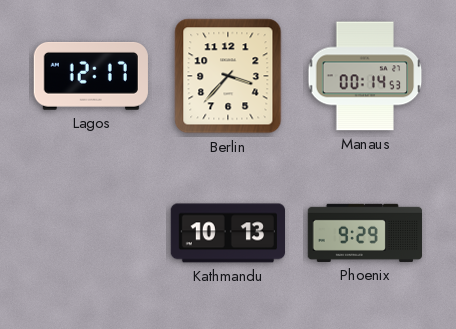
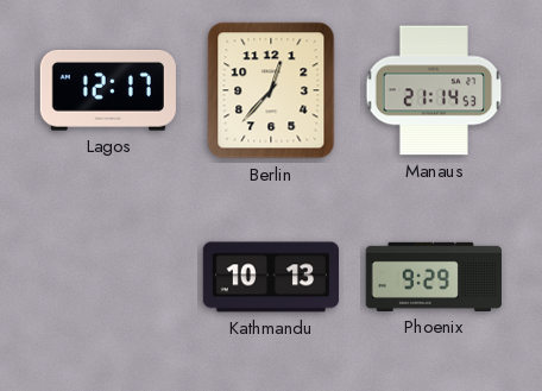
Berlin: 3:37 -> 12:37 (271, 90)
Manaus: 00:14 -> 21:14 (434, 90)
